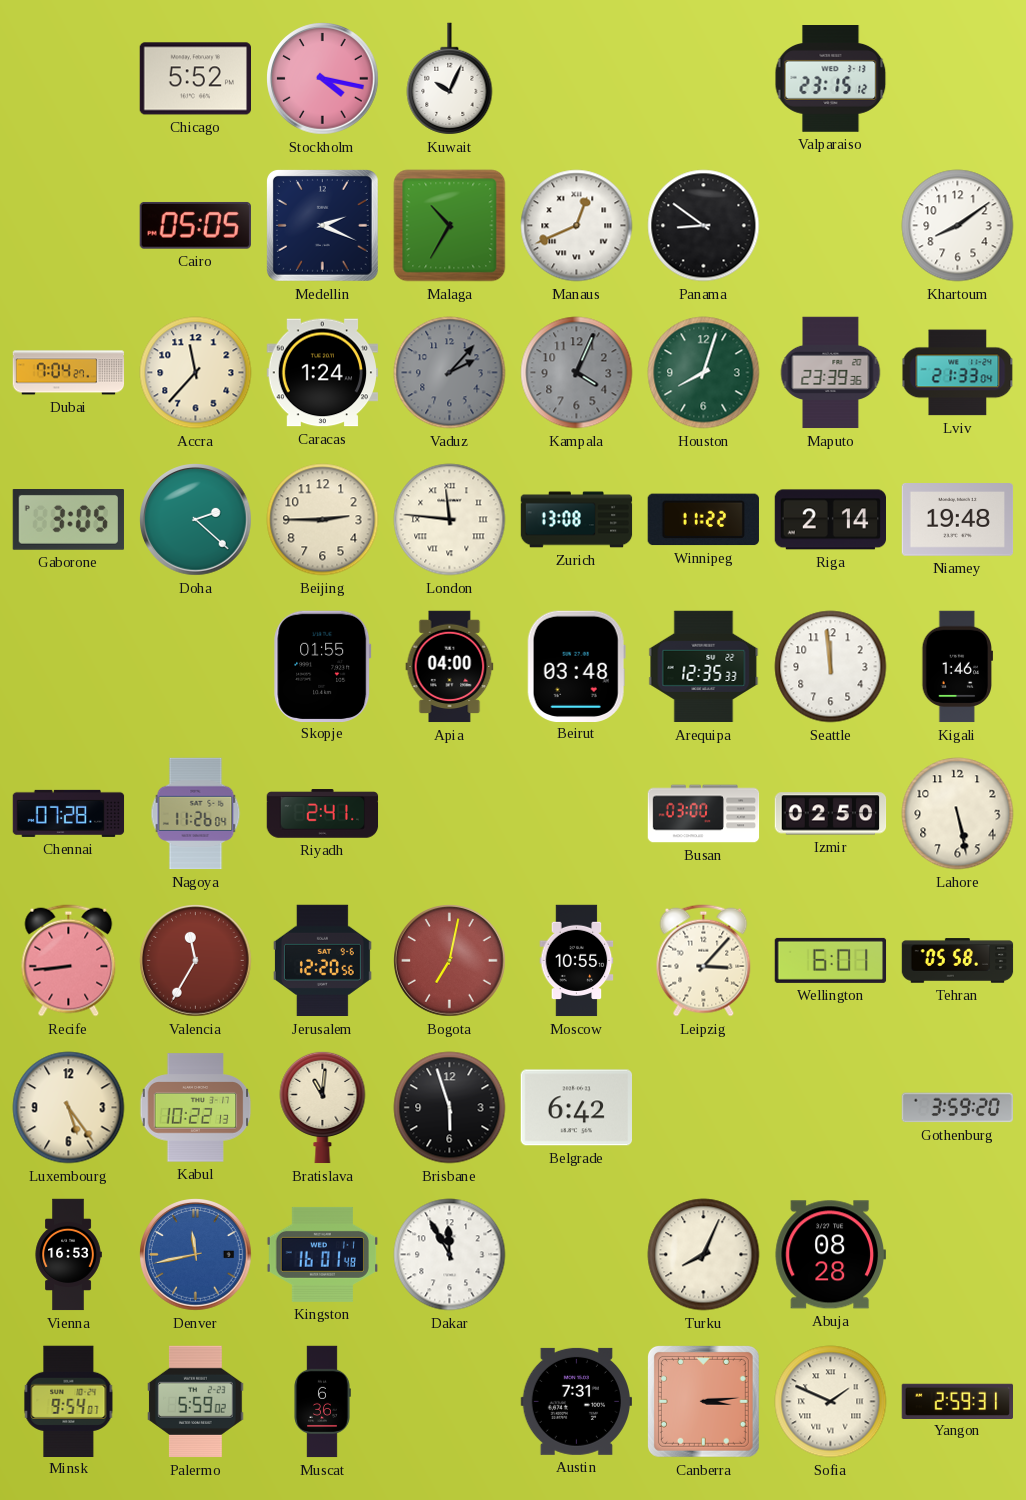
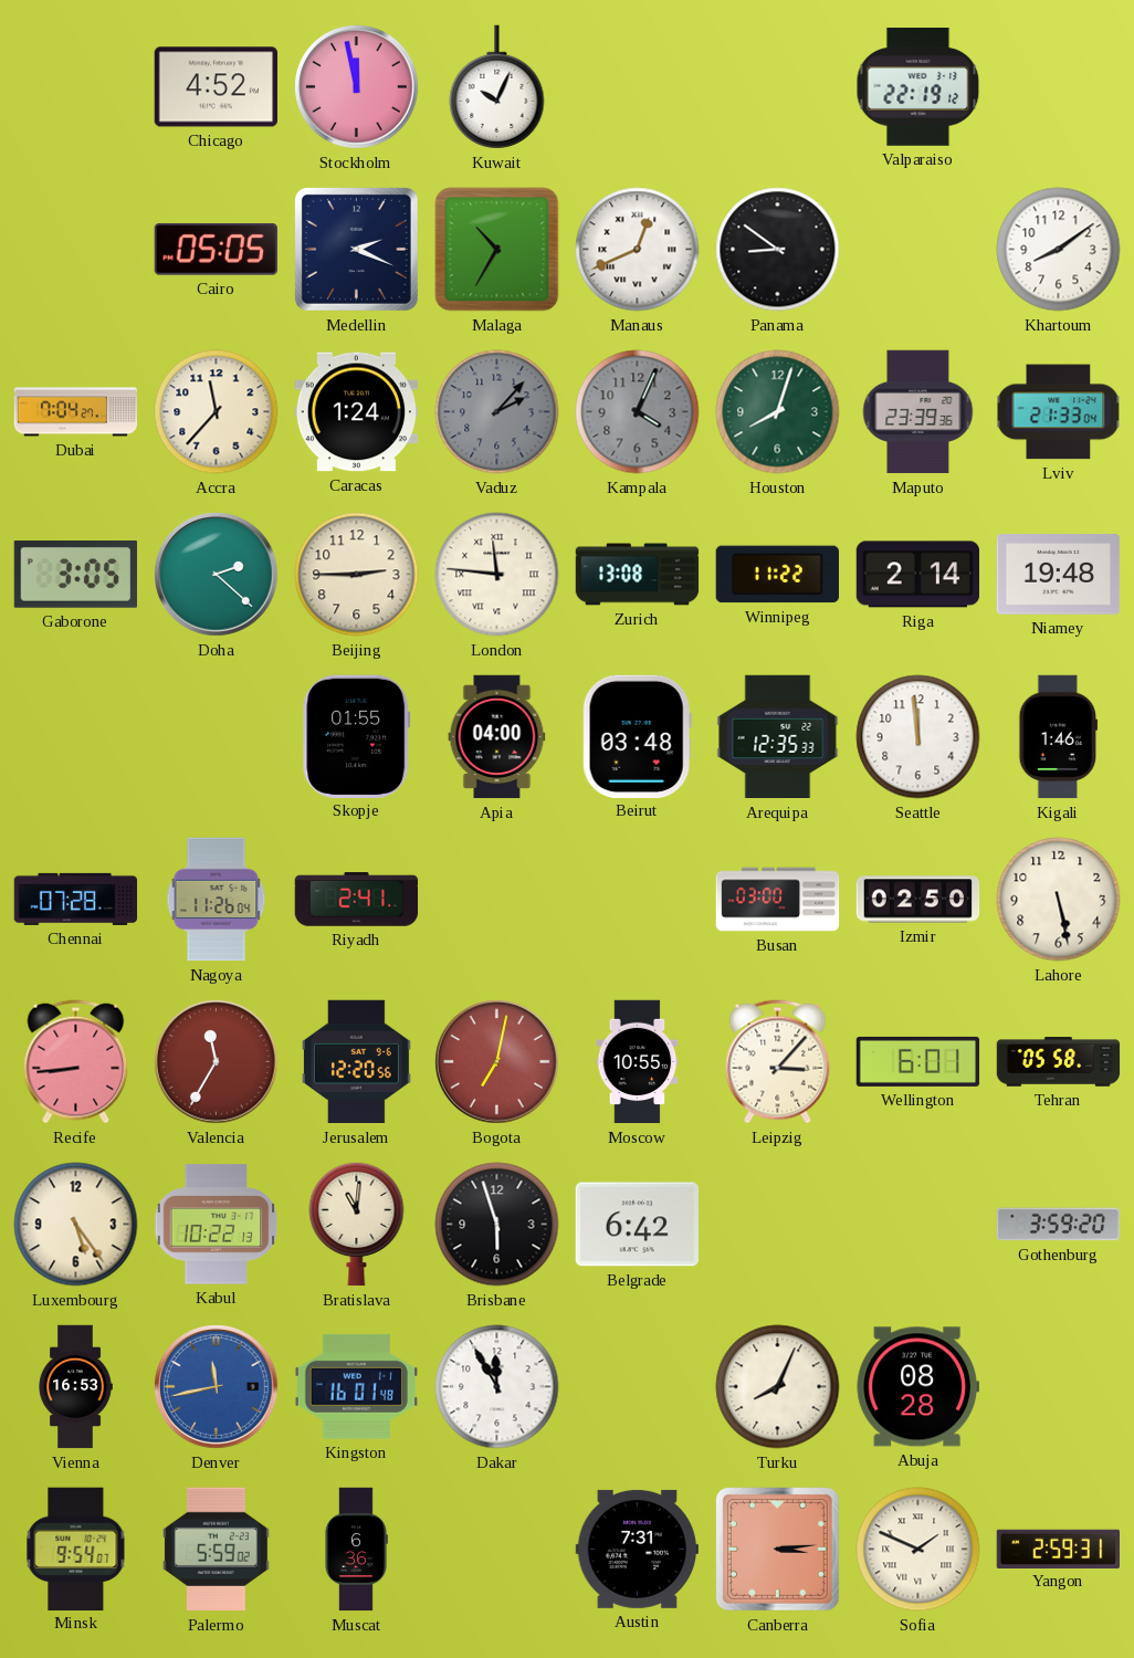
Chicago: 5:52 -> 4:52 (216, 87)
Stockholm: 4:17 -> 11:58 (357, 87)
Valparaiso: 23:15 -> 22:19 (918, 87)
